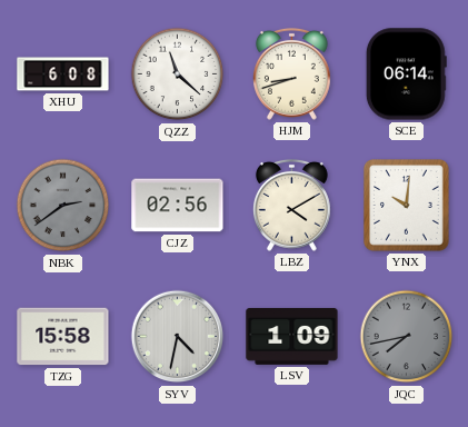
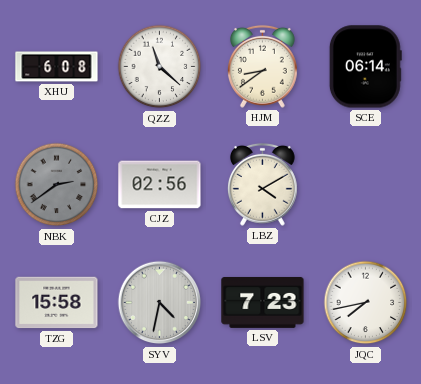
HJM: 8:42 -> 8:39 (262, 66)
YNX: 10:01 -> none (407, 206)
LSV: 1:09 -> 7:23 (263, 302)
JQC dial: grey -> white (366, 303)
